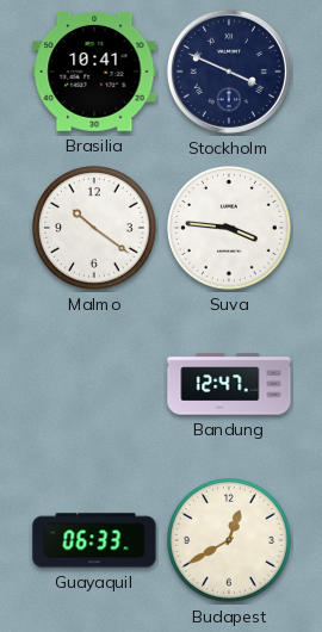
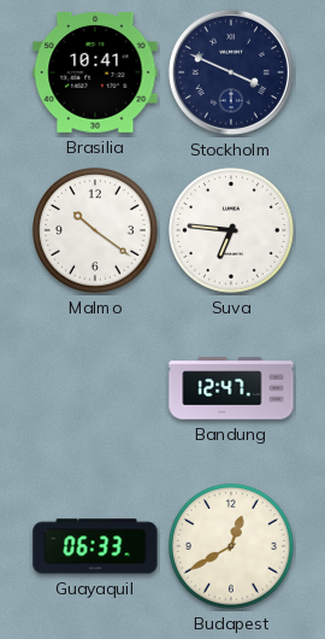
Suva: 3:46 -> 6:46 (231, 230)
